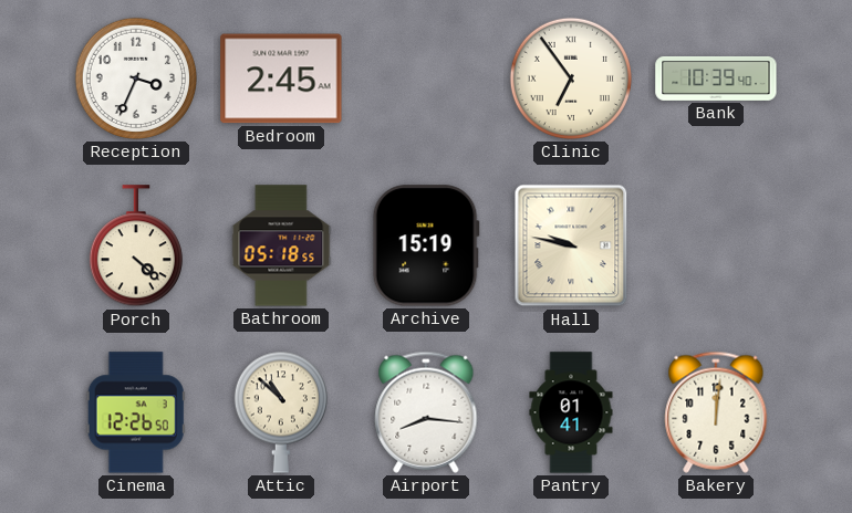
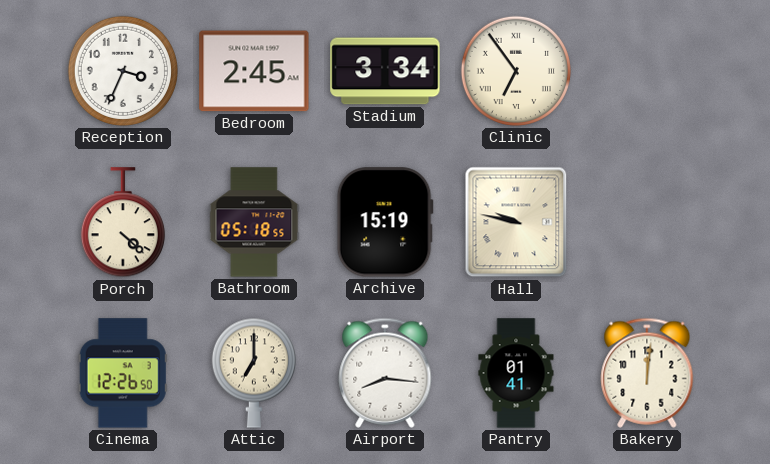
Stadium: none -> 3:34 (385, 71)
Bank: 10:39 -> none (716, 78)
Attic: 10:52 -> 7:00 (254, 373)
